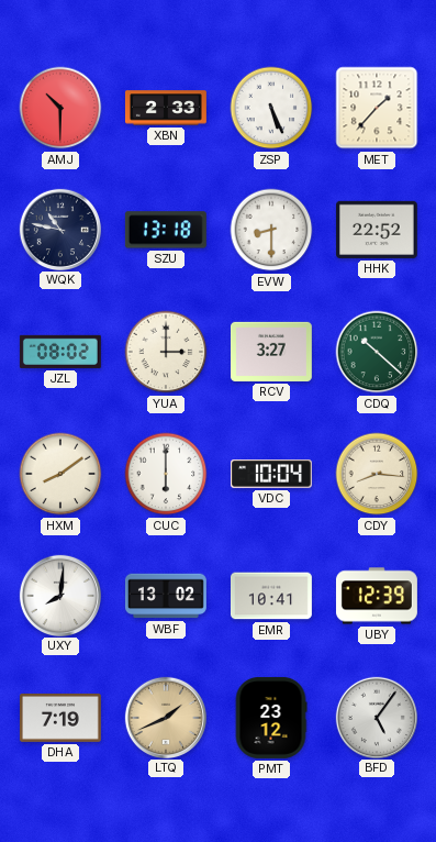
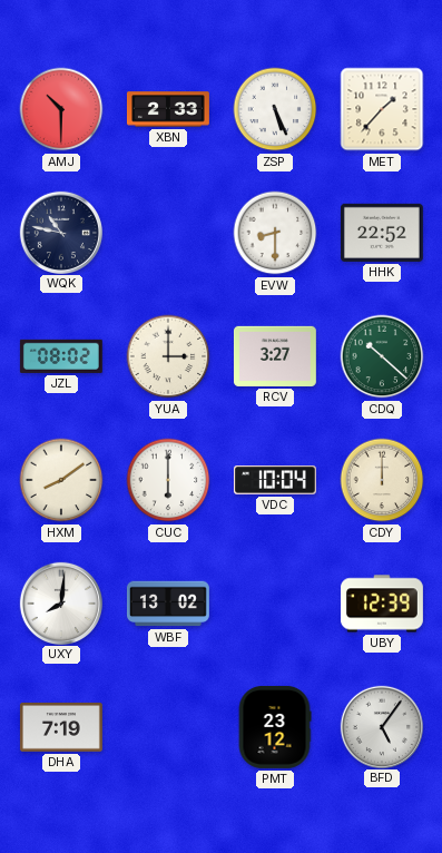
SZU: 13:18 -> none (166, 230)
CDY: 8:16 -> 12:00 (382, 480)
EMR: 10:41 -> none (271, 596)
LTQ: 1:41 -> none (165, 717)
